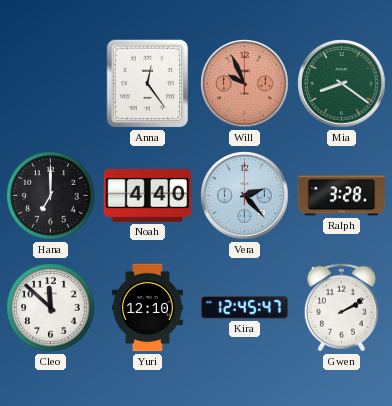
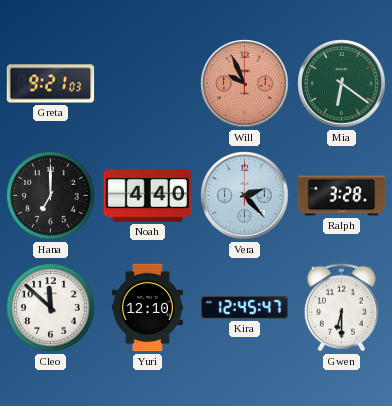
Greta: none -> 9:21 (51, 84)
Anna: 12:24 -> none (148, 84)
Mia: 8:21 -> 6:21 (342, 84)
Gwen: 2:10 -> 6:30 (341, 308)
